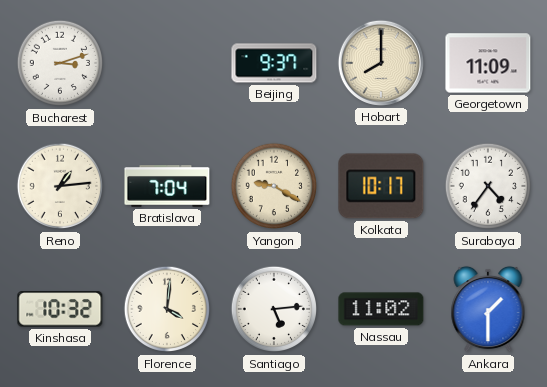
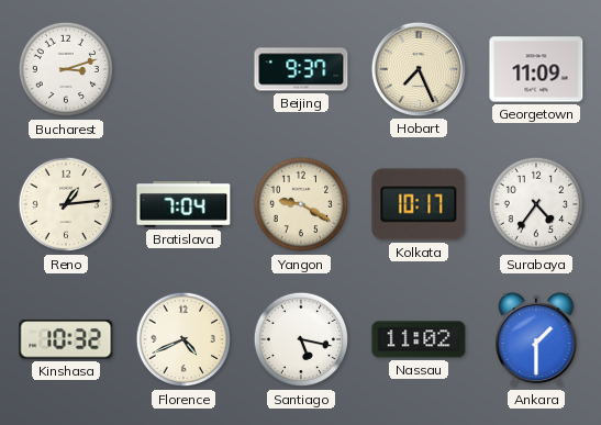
Hobart: 8:00 -> 7:26 (419, 69)
Florence: 4:01 -> 4:41 (183, 339)
Santiago: 5:14 -> 5:17 (301, 339)
